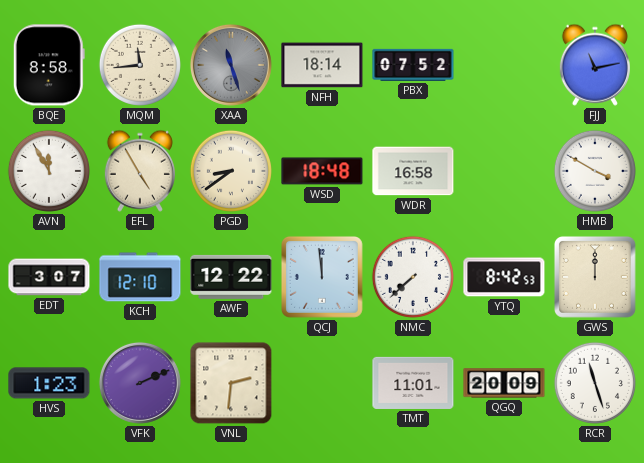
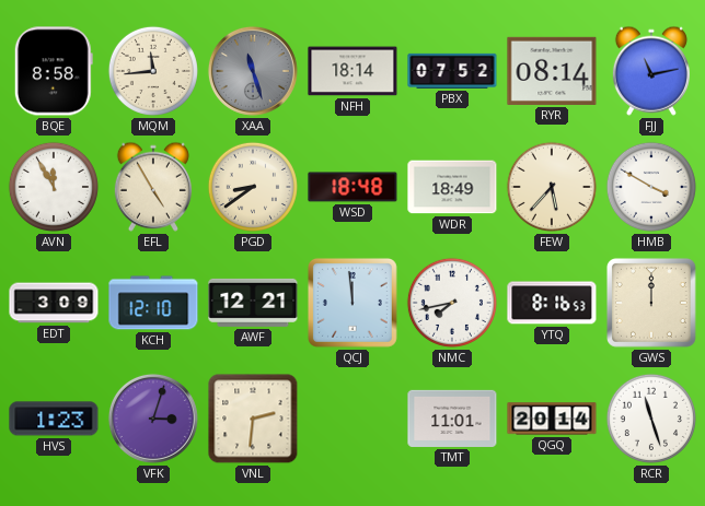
RYR: none -> 08:14 (552, 71)
WDR: 16:58 -> 18:49 (452, 187)
FEW: none -> 5:37 (552, 187)
EDT: 3:07 -> 3:09 (54, 303)
AWF: 12:22 -> 12:21 (253, 303)
NMC: 7:38 -> 7:43 (452, 303)
YTQ: 8:42 -> 8:16 (552, 303)
VFK: 2:11 -> 3:03 (153, 419)
QGQ: 20:09 -> 20:14 (552, 419)
